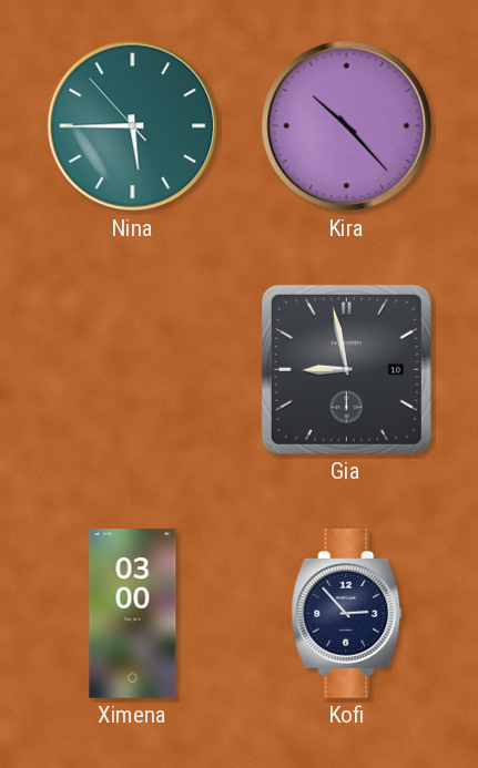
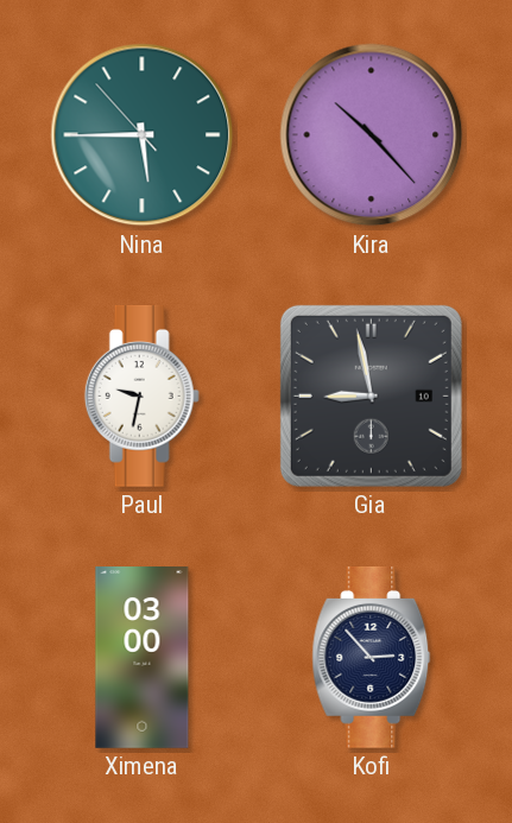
Paul: none -> 9:32 (141, 397)
